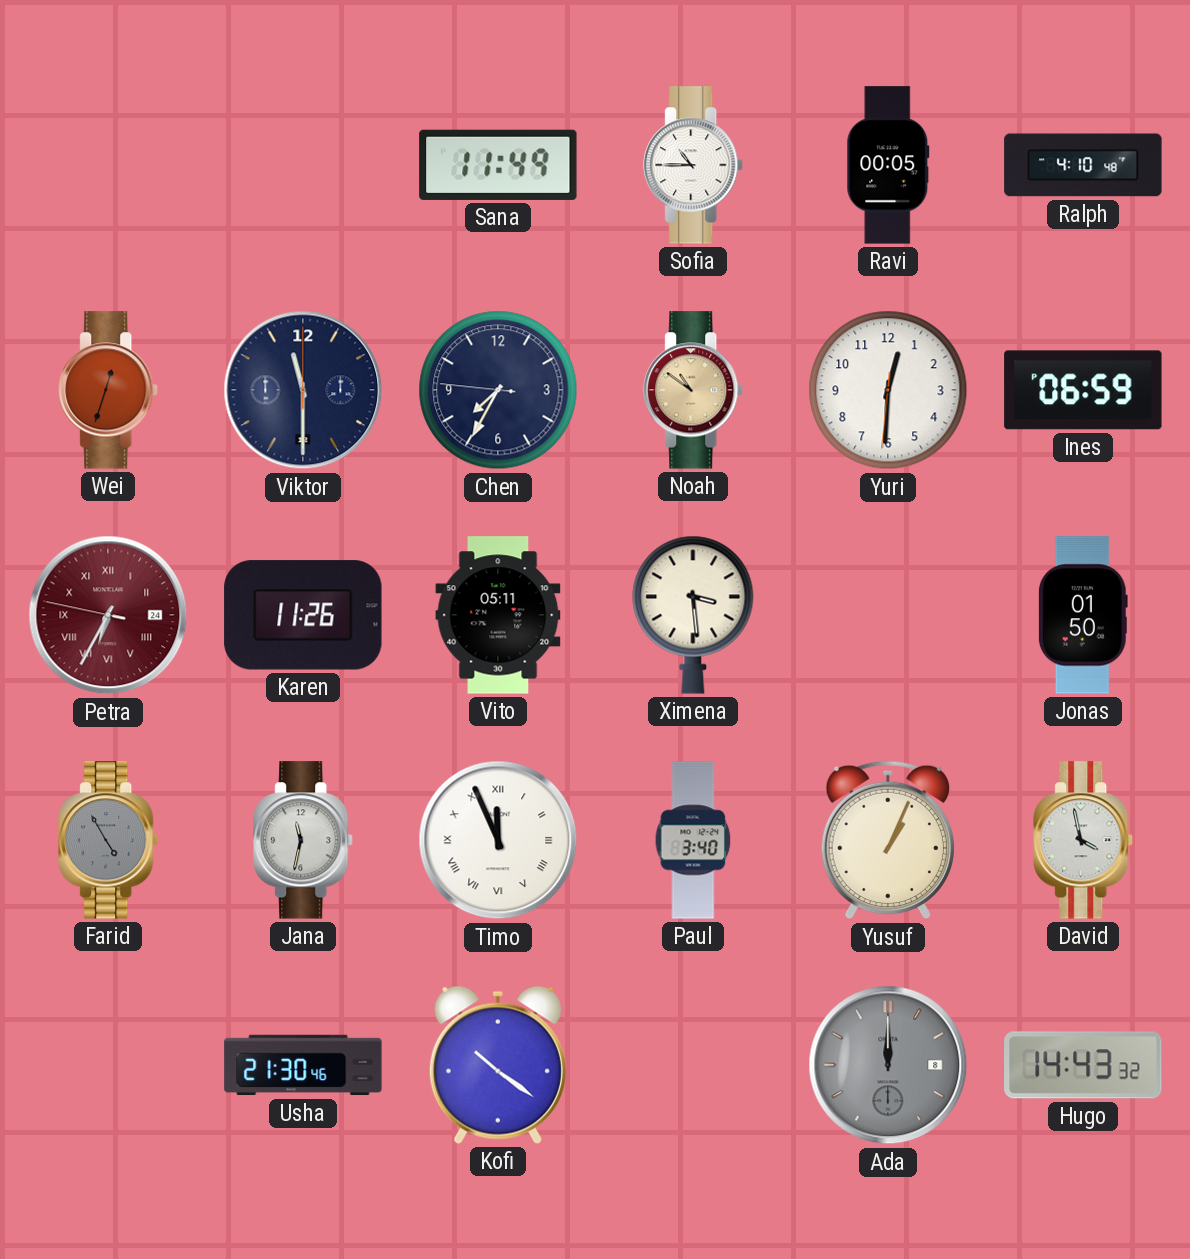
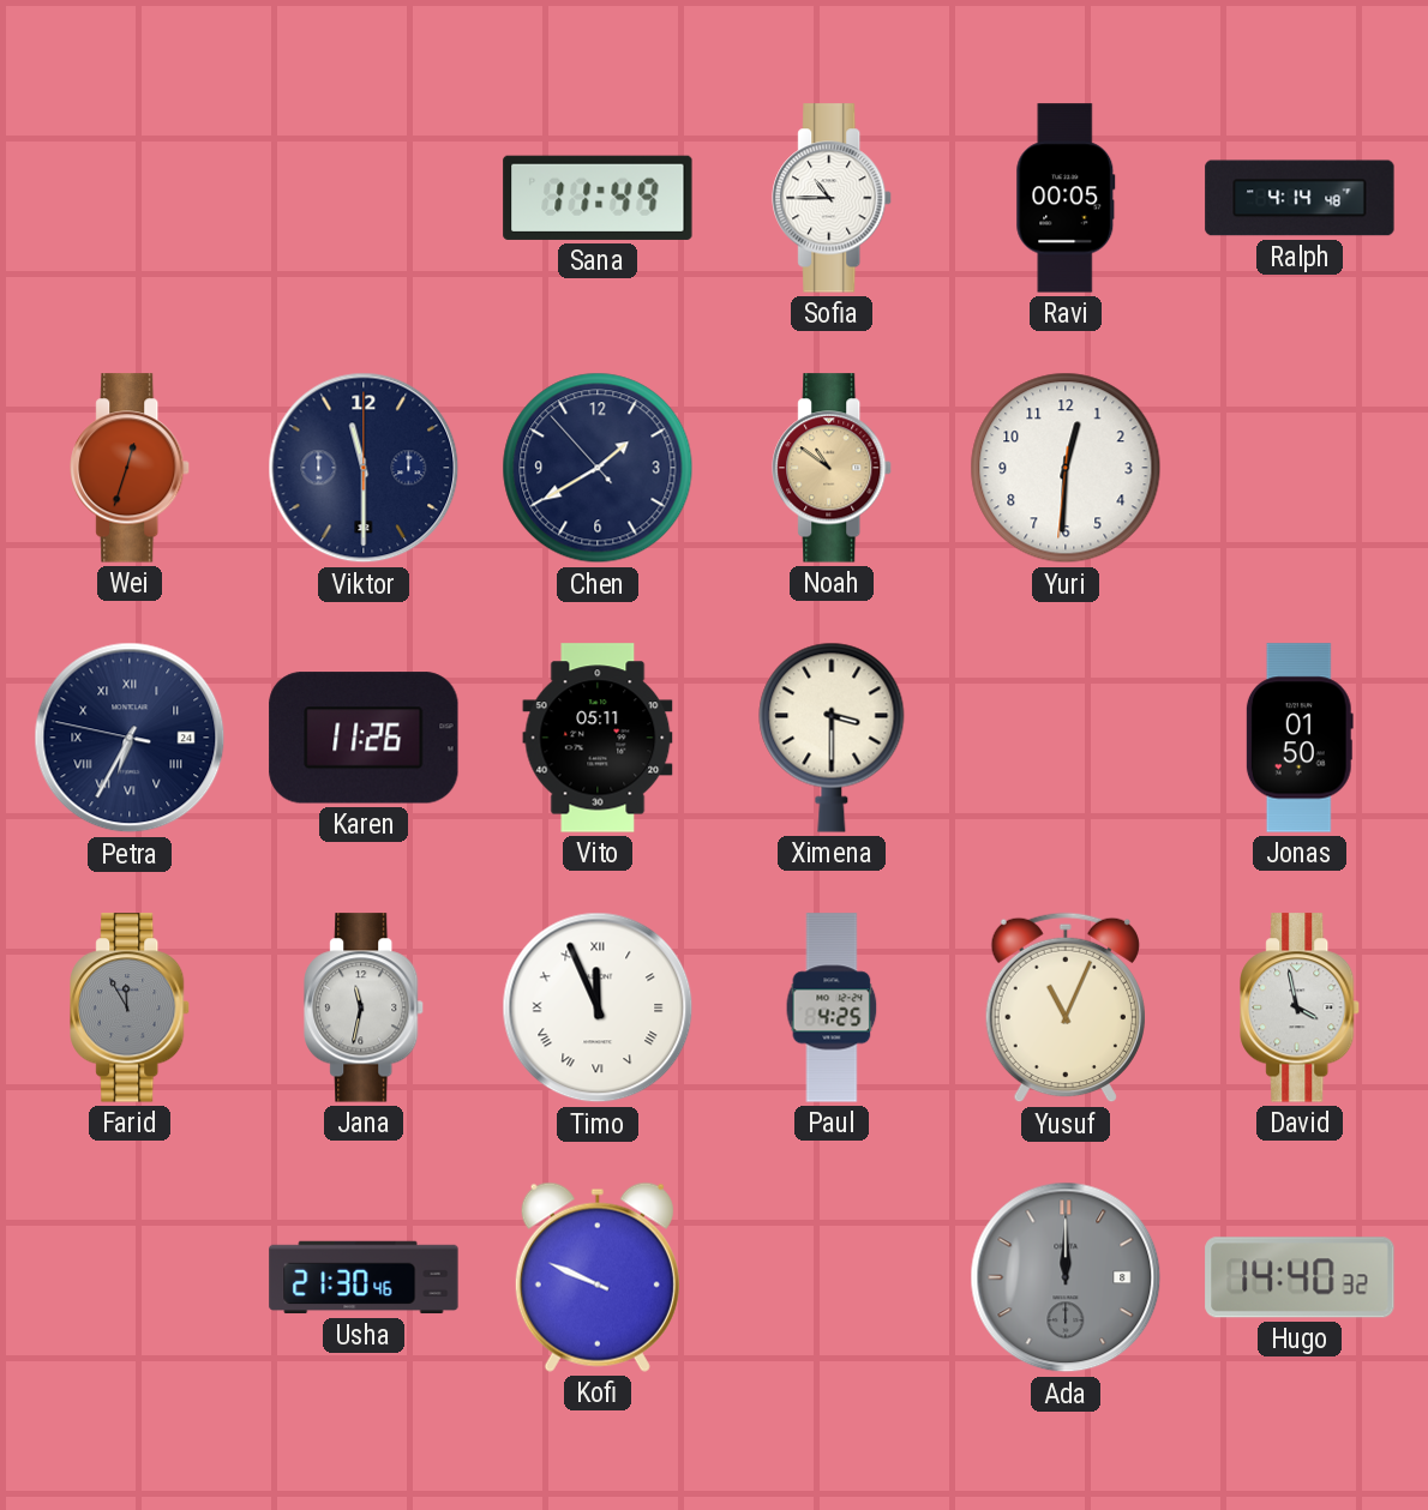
Ralph: 4:10 -> 4:14 (1300, 198)
Chen: 7:34 -> 1:39 (598, 468)
Ines: 06:59 -> none (1083, 390)
Petra dial: burgundy -> navy (130, 738)
Ximena: 3:29 -> 3:30 (832, 738)
Farid: 4:55 -> 11:55 (131, 1007)
Paul: 3:40 -> 4:25 (832, 1007)
Yusuf: 1:04 -> 11:04 (1066, 1007)
Kofi: 10:21 -> 9:49 (598, 1277)
Hugo: 14:43 -> 14:40 (1300, 1277)
